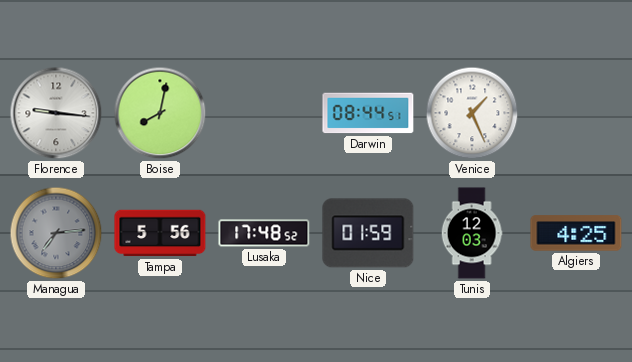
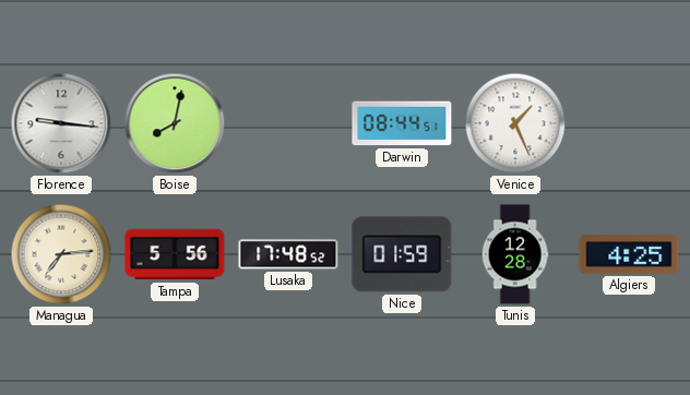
Managua dial: grey -> cream (61, 254)
Tunis: 12:03 -> 12:28 (515, 254)
